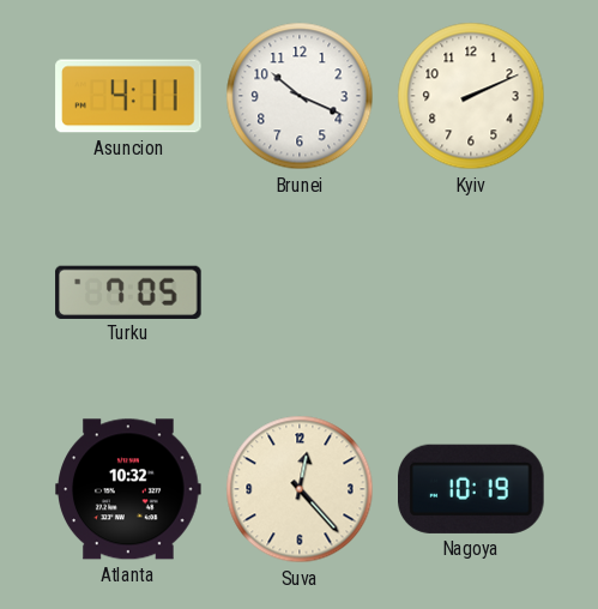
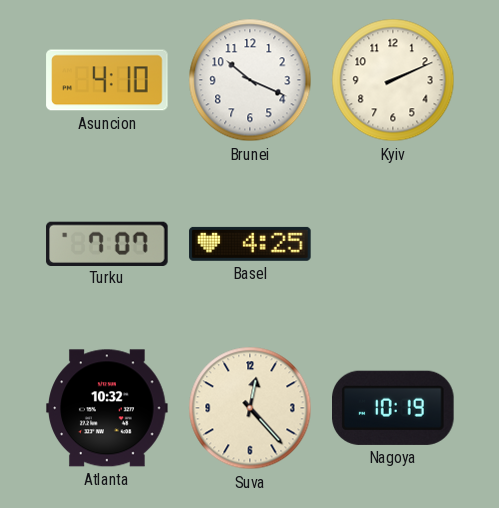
Asuncion: 4:11 -> 4:10 (107, 80)
Turku: 7:05 -> 7:07 (107, 243)
Basel: none -> 4:25 (250, 244)
